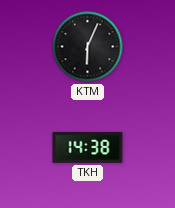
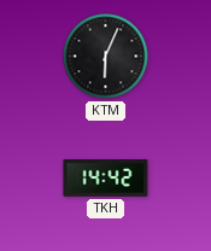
TKH: 14:38 -> 14:42 (106, 179)
